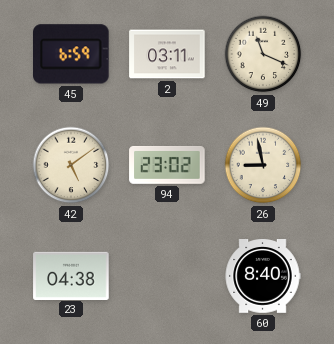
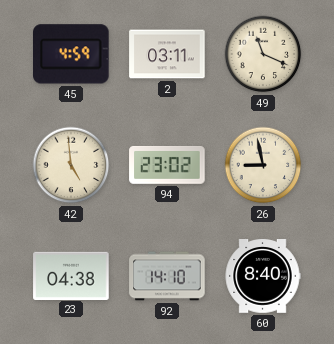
45: 6:59 -> 4:59 (72, 54)
42: 5:09 -> 4:59 (71, 165)
92: none -> 14:10 (167, 276)
